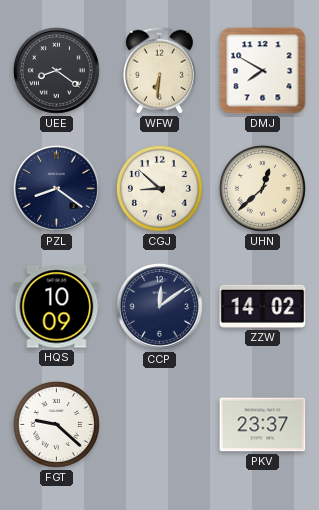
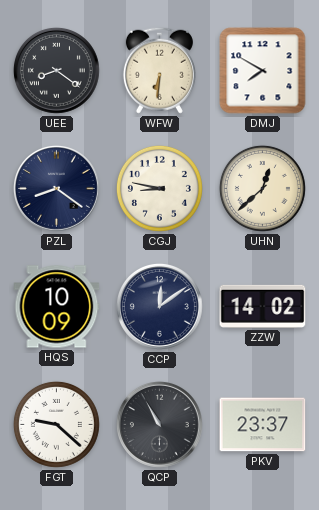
CGJ: 8:52 -> 8:47 (159, 188)
QCP: none -> 10:55 (159, 424)
